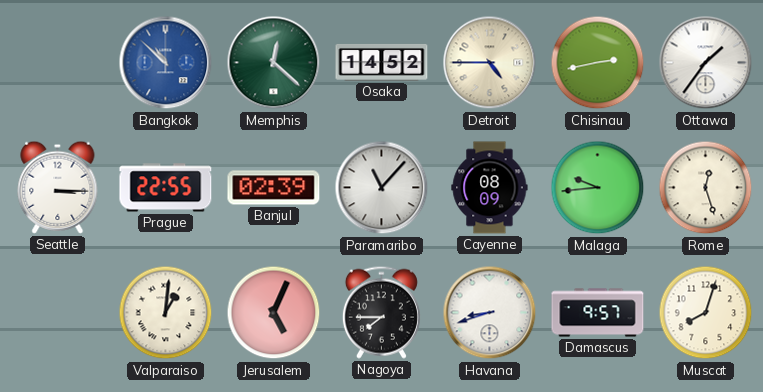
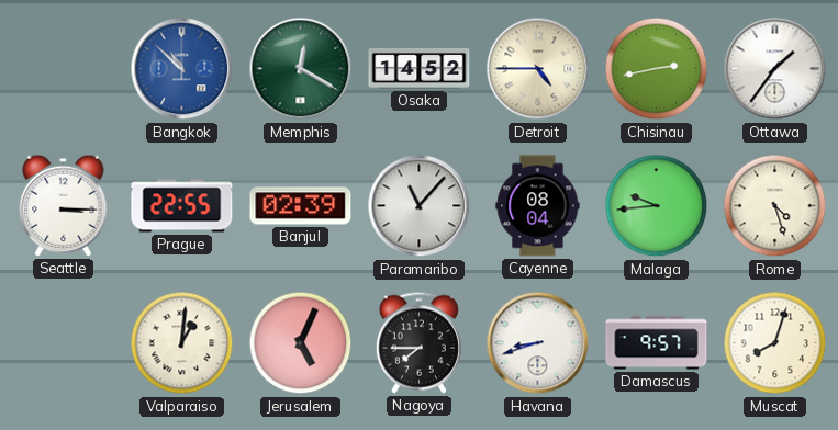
Memphis: 12:22 -> 12:20 (301, 69)
Cayenne: 08:09 -> 08:04 (538, 206)
Rome: 12:27 -> 4:27 (775, 206)
